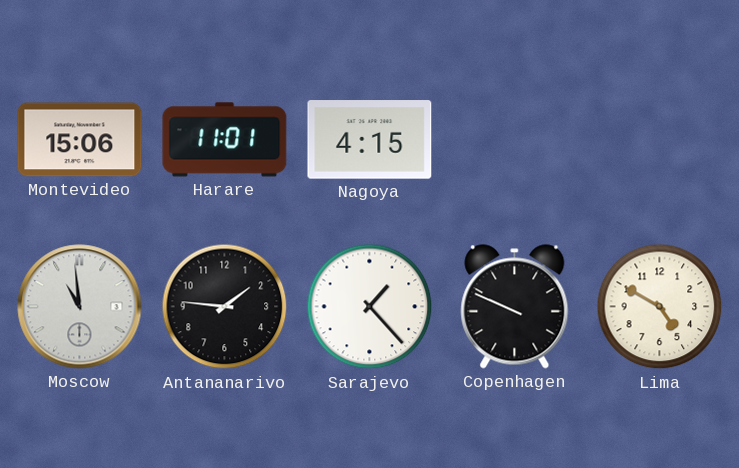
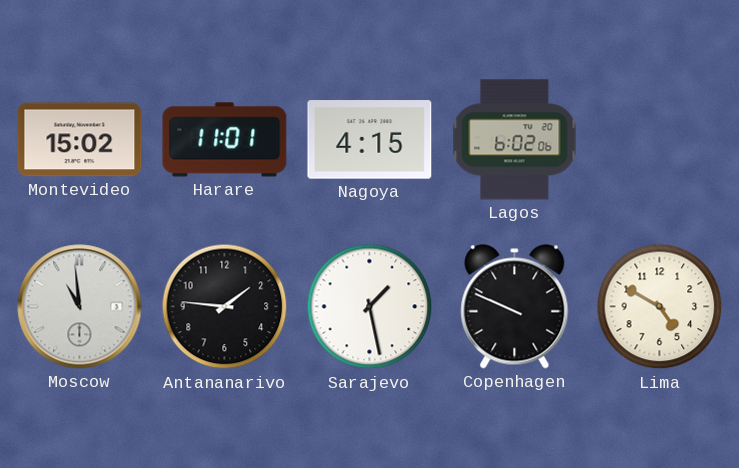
Montevideo: 15:06 -> 15:02 (80, 140)
Lagos: none -> 6:02 (515, 140)
Sarajevo: 1:23 -> 1:28 (370, 307)
